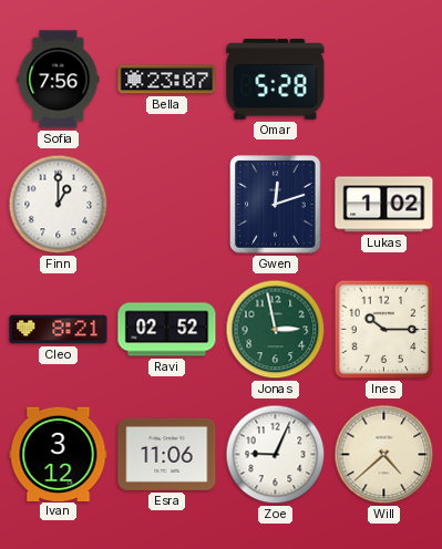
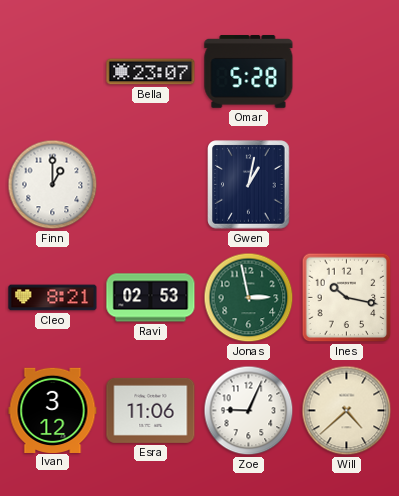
Sofia: 7:56 -> none (59, 80)
Gwen: 12:12 -> 1:02 (249, 185)
Lukas: 1:02 -> none (384, 205)
Ravi: 02:52 -> 02:53 (151, 298)
Ines: 10:15 -> 10:17 (347, 298)
